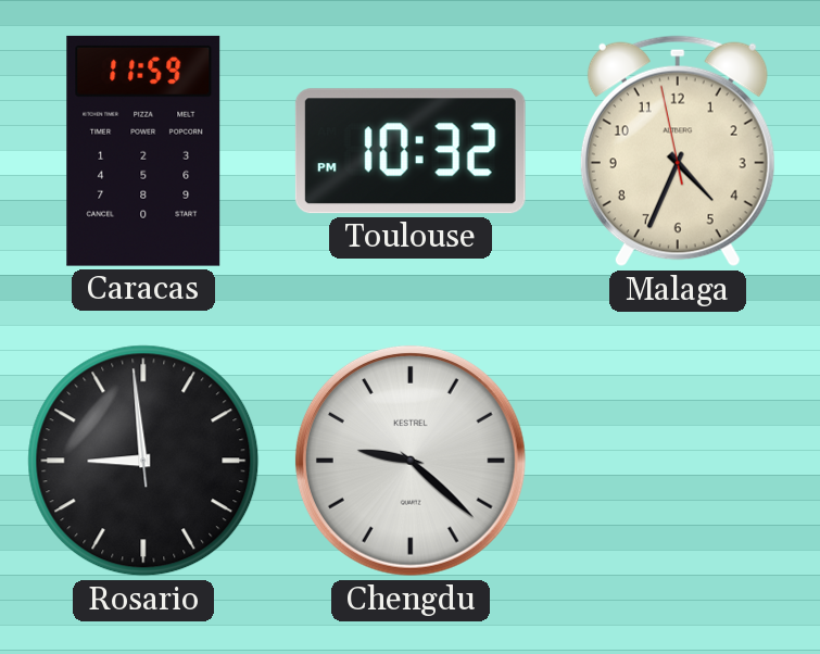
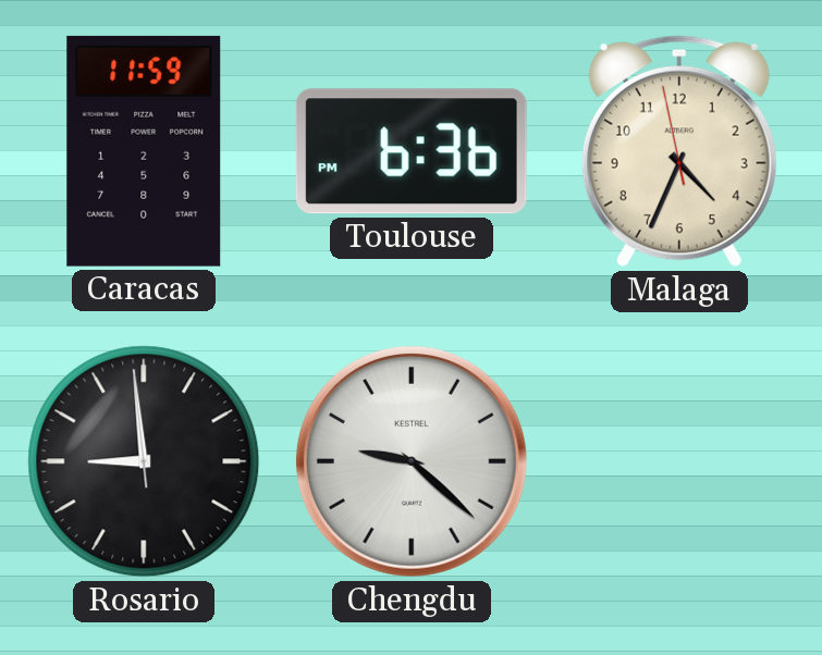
Toulouse: 10:32 -> 6:36 (412, 151)
